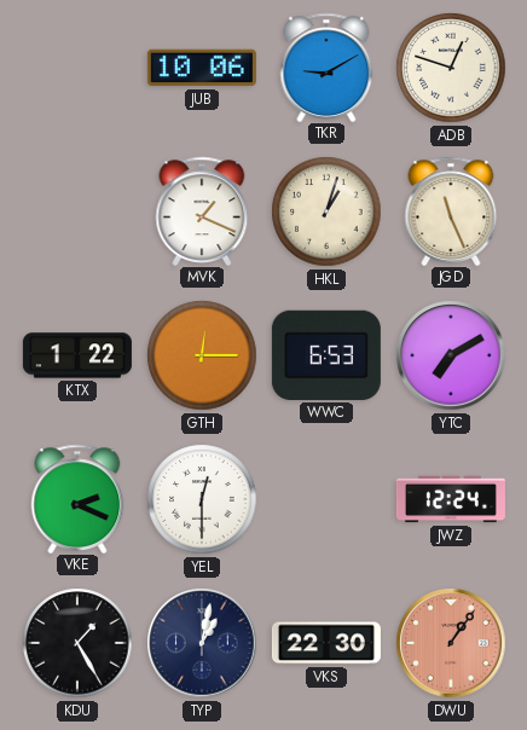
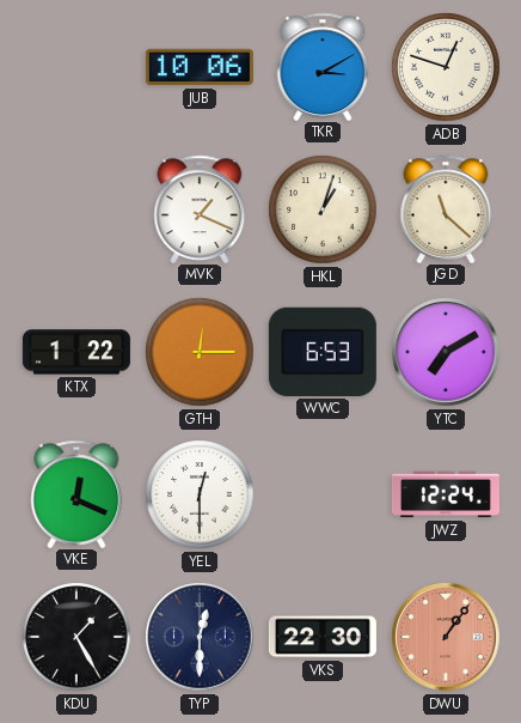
TKR: 9:10 -> 3:10 (323, 66)
JGD: 11:26 -> 11:22 (446, 208)
VKE: 2:19 -> 12:19 (76, 493)
TYP: 1:02 -> 12:30 (200, 637)
